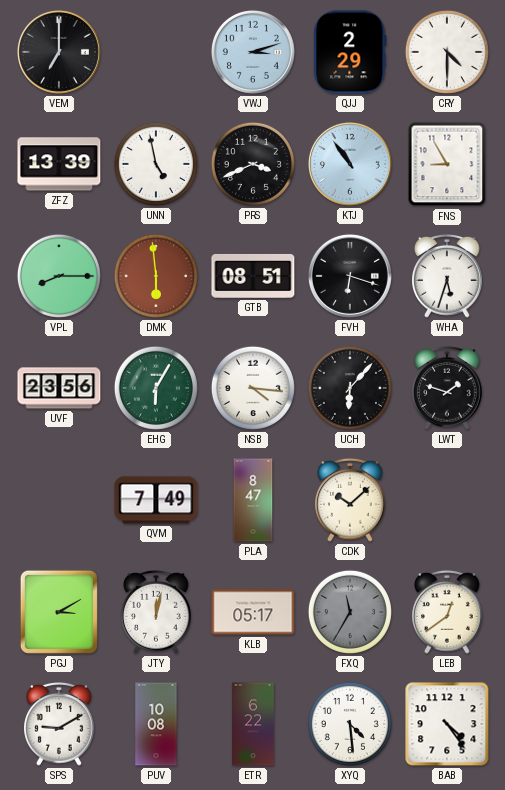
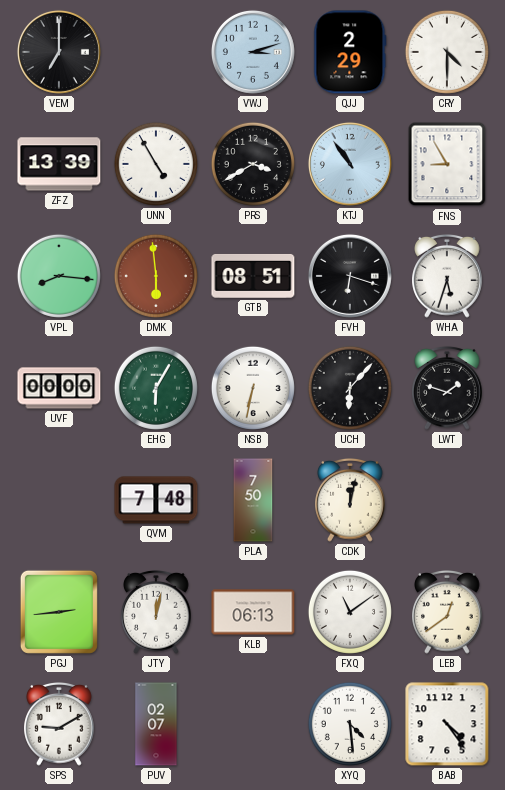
UNN: 4:58 -> 4:55 (156, 164)
PRS: 3:41 -> 3:40 (253, 164)
VPL: 8:15 -> 8:16 (59, 276)
UVF: 23:56 -> 00:00 (59, 388)
NSB: 4:16 -> 6:32 (253, 388)
QVM: 7:49 -> 7:48 (156, 500)
PLA: 8:47 -> 7:50 (253, 500)
CDK: 10:08 -> 12:02 (350, 501)
PGJ: 3:10 -> 2:44 (59, 612)
KLB: 05:17 -> 06:13 (253, 612)
FXQ: 11:35 -> 11:09 (350, 612)
FXQ dial: grey -> white (350, 612)
PUV: 10:08 -> 02:07 (156, 724)
ETR: 6:22 -> none (253, 724)
